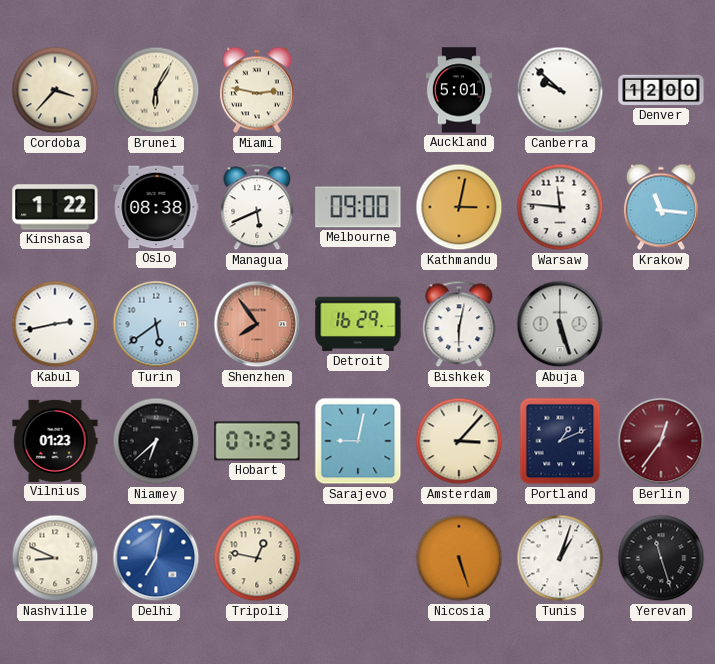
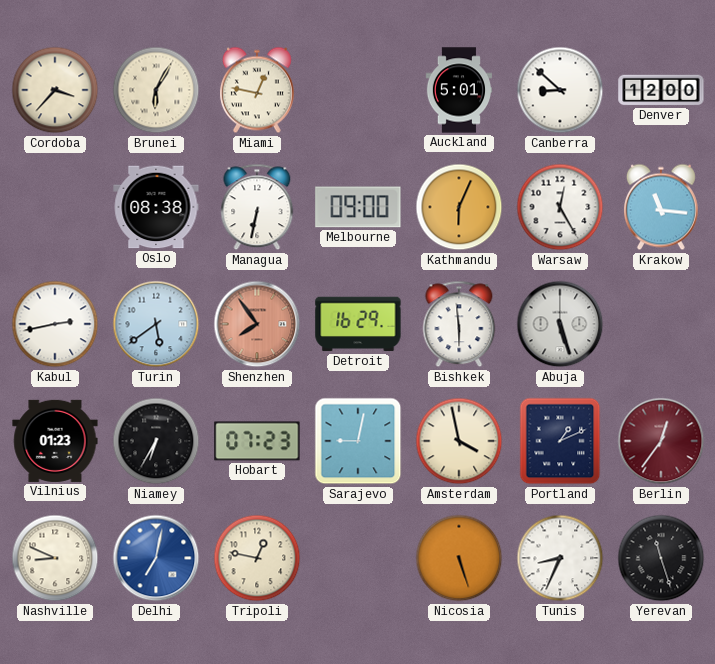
Miami: 2:47 -> 12:47 (257, 90)
Canberra: 9:52 -> 8:52 (560, 90)
Kinshasa: 1:22 -> none (55, 207)
Managua: 5:41 -> 6:32 (257, 207)
Kathmandu: 3:02 -> 6:04 (459, 207)
Warsaw: 11:46 -> 12:25 (560, 207)
Bishkek: 6:02 -> 5:59 (459, 324)
Niamey: 6:38 -> 6:35 (156, 441)
Amsterdam: 3:07 -> 3:58 (459, 441)
Tunis: 1:03 -> 8:34 (560, 558)
